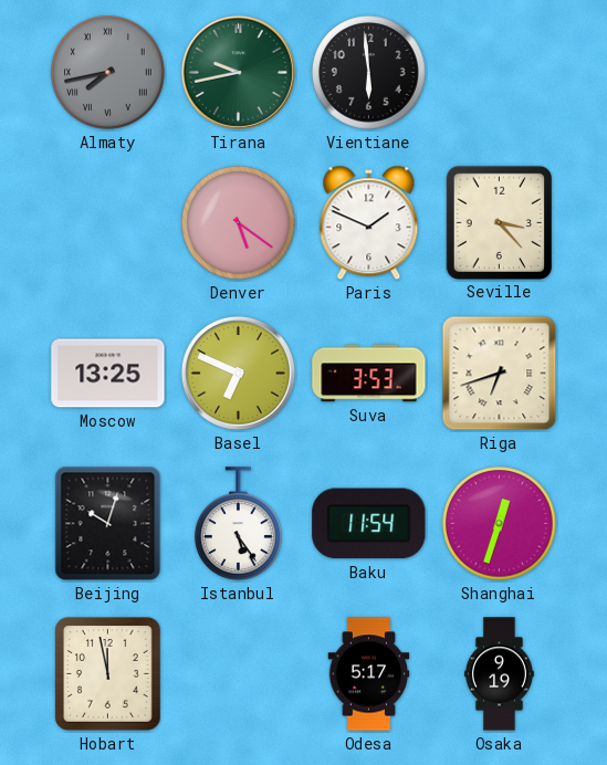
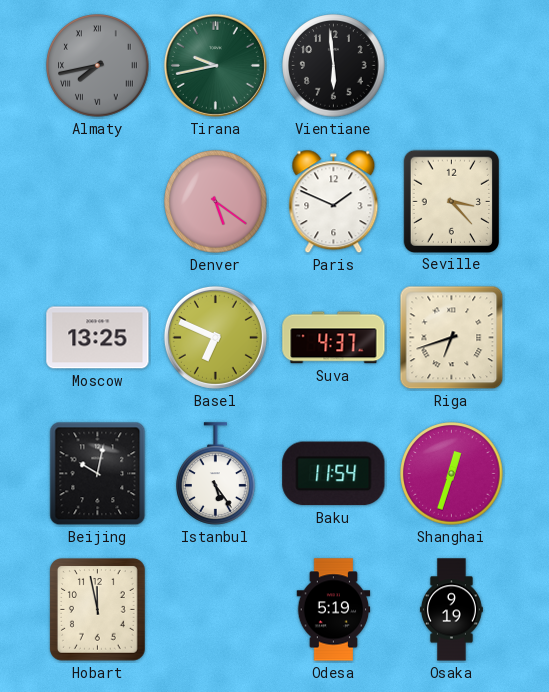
Suva: 3:53 -> 4:37 (334, 338)
Beijing: 10:03 -> 10:02 (98, 474)
Odesa: 5:17 -> 5:19 (334, 610)
